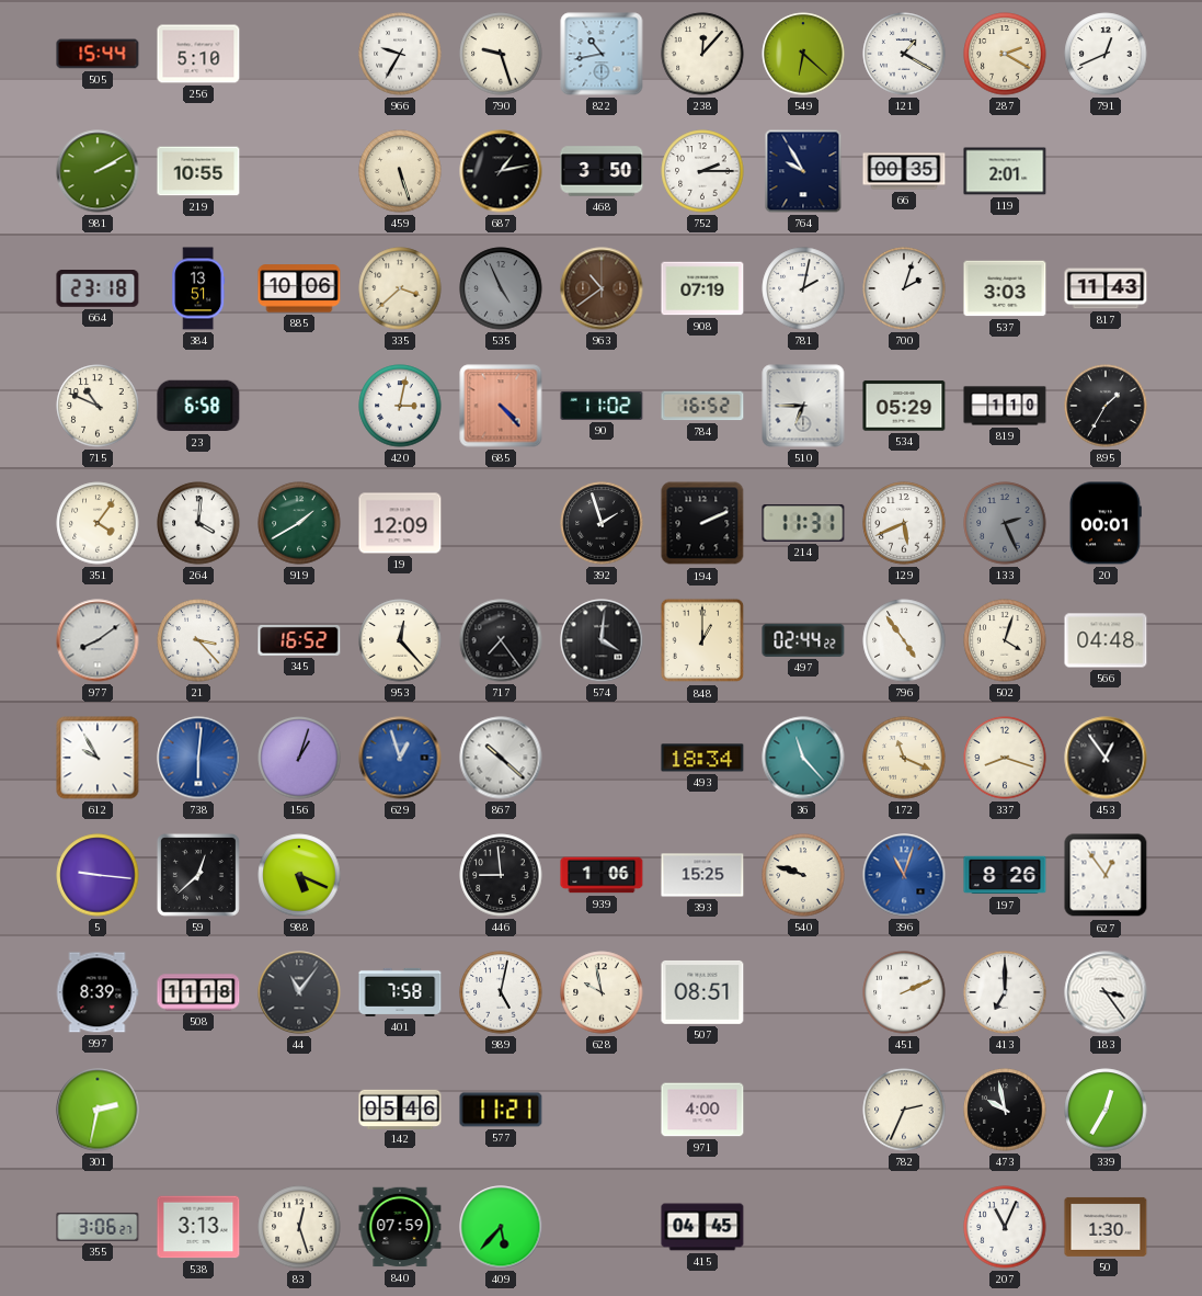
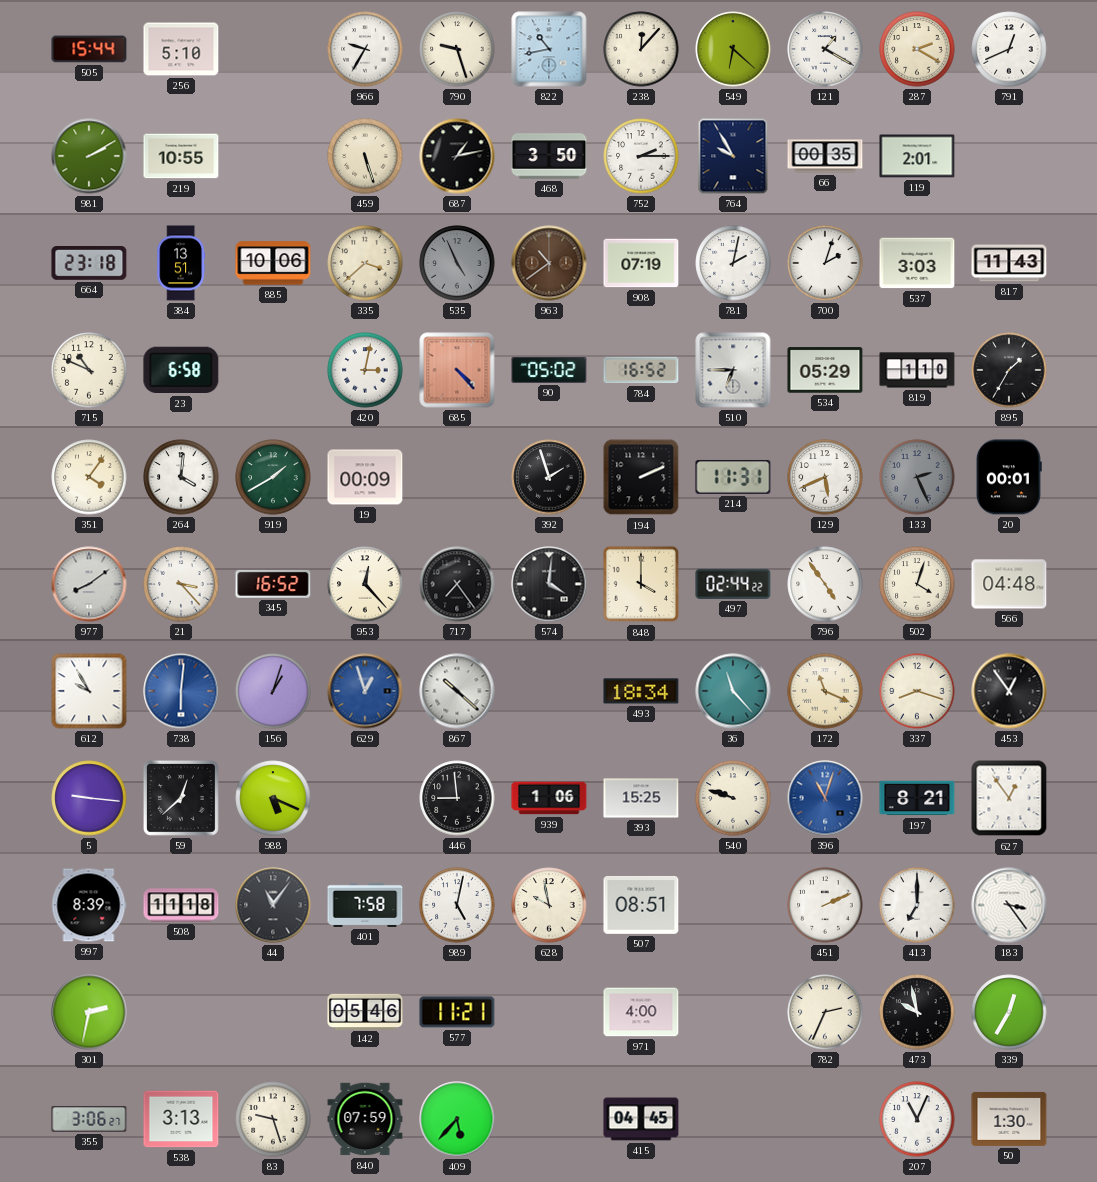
90: 11:02 -> 05:02 (549, 370)
19: 12:09 -> 00:09 (365, 477)
848: 1:00 -> 4:00 (641, 584)
197: 8:26 -> 8:21 (917, 798)
83: 12:27 -> 9:27 (273, 1119)
